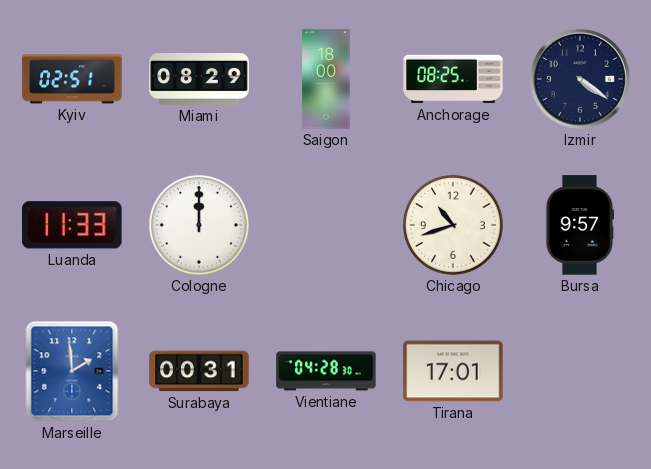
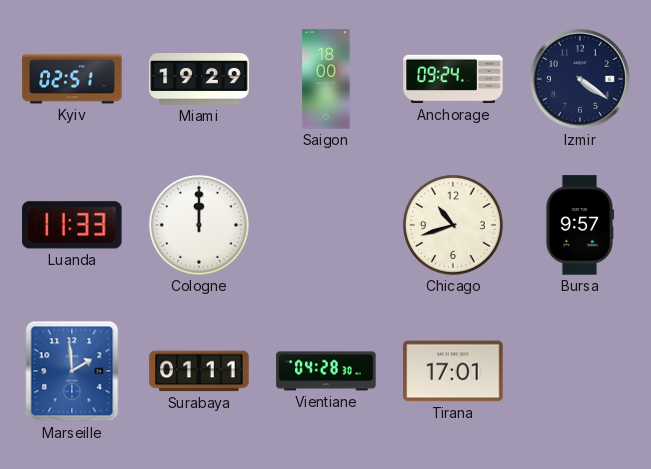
Miami: 08:29 -> 19:29 (199, 80)
Anchorage: 08:25 -> 09:24 (453, 79)
Surabaya: 00:31 -> 01:11 (199, 371)
